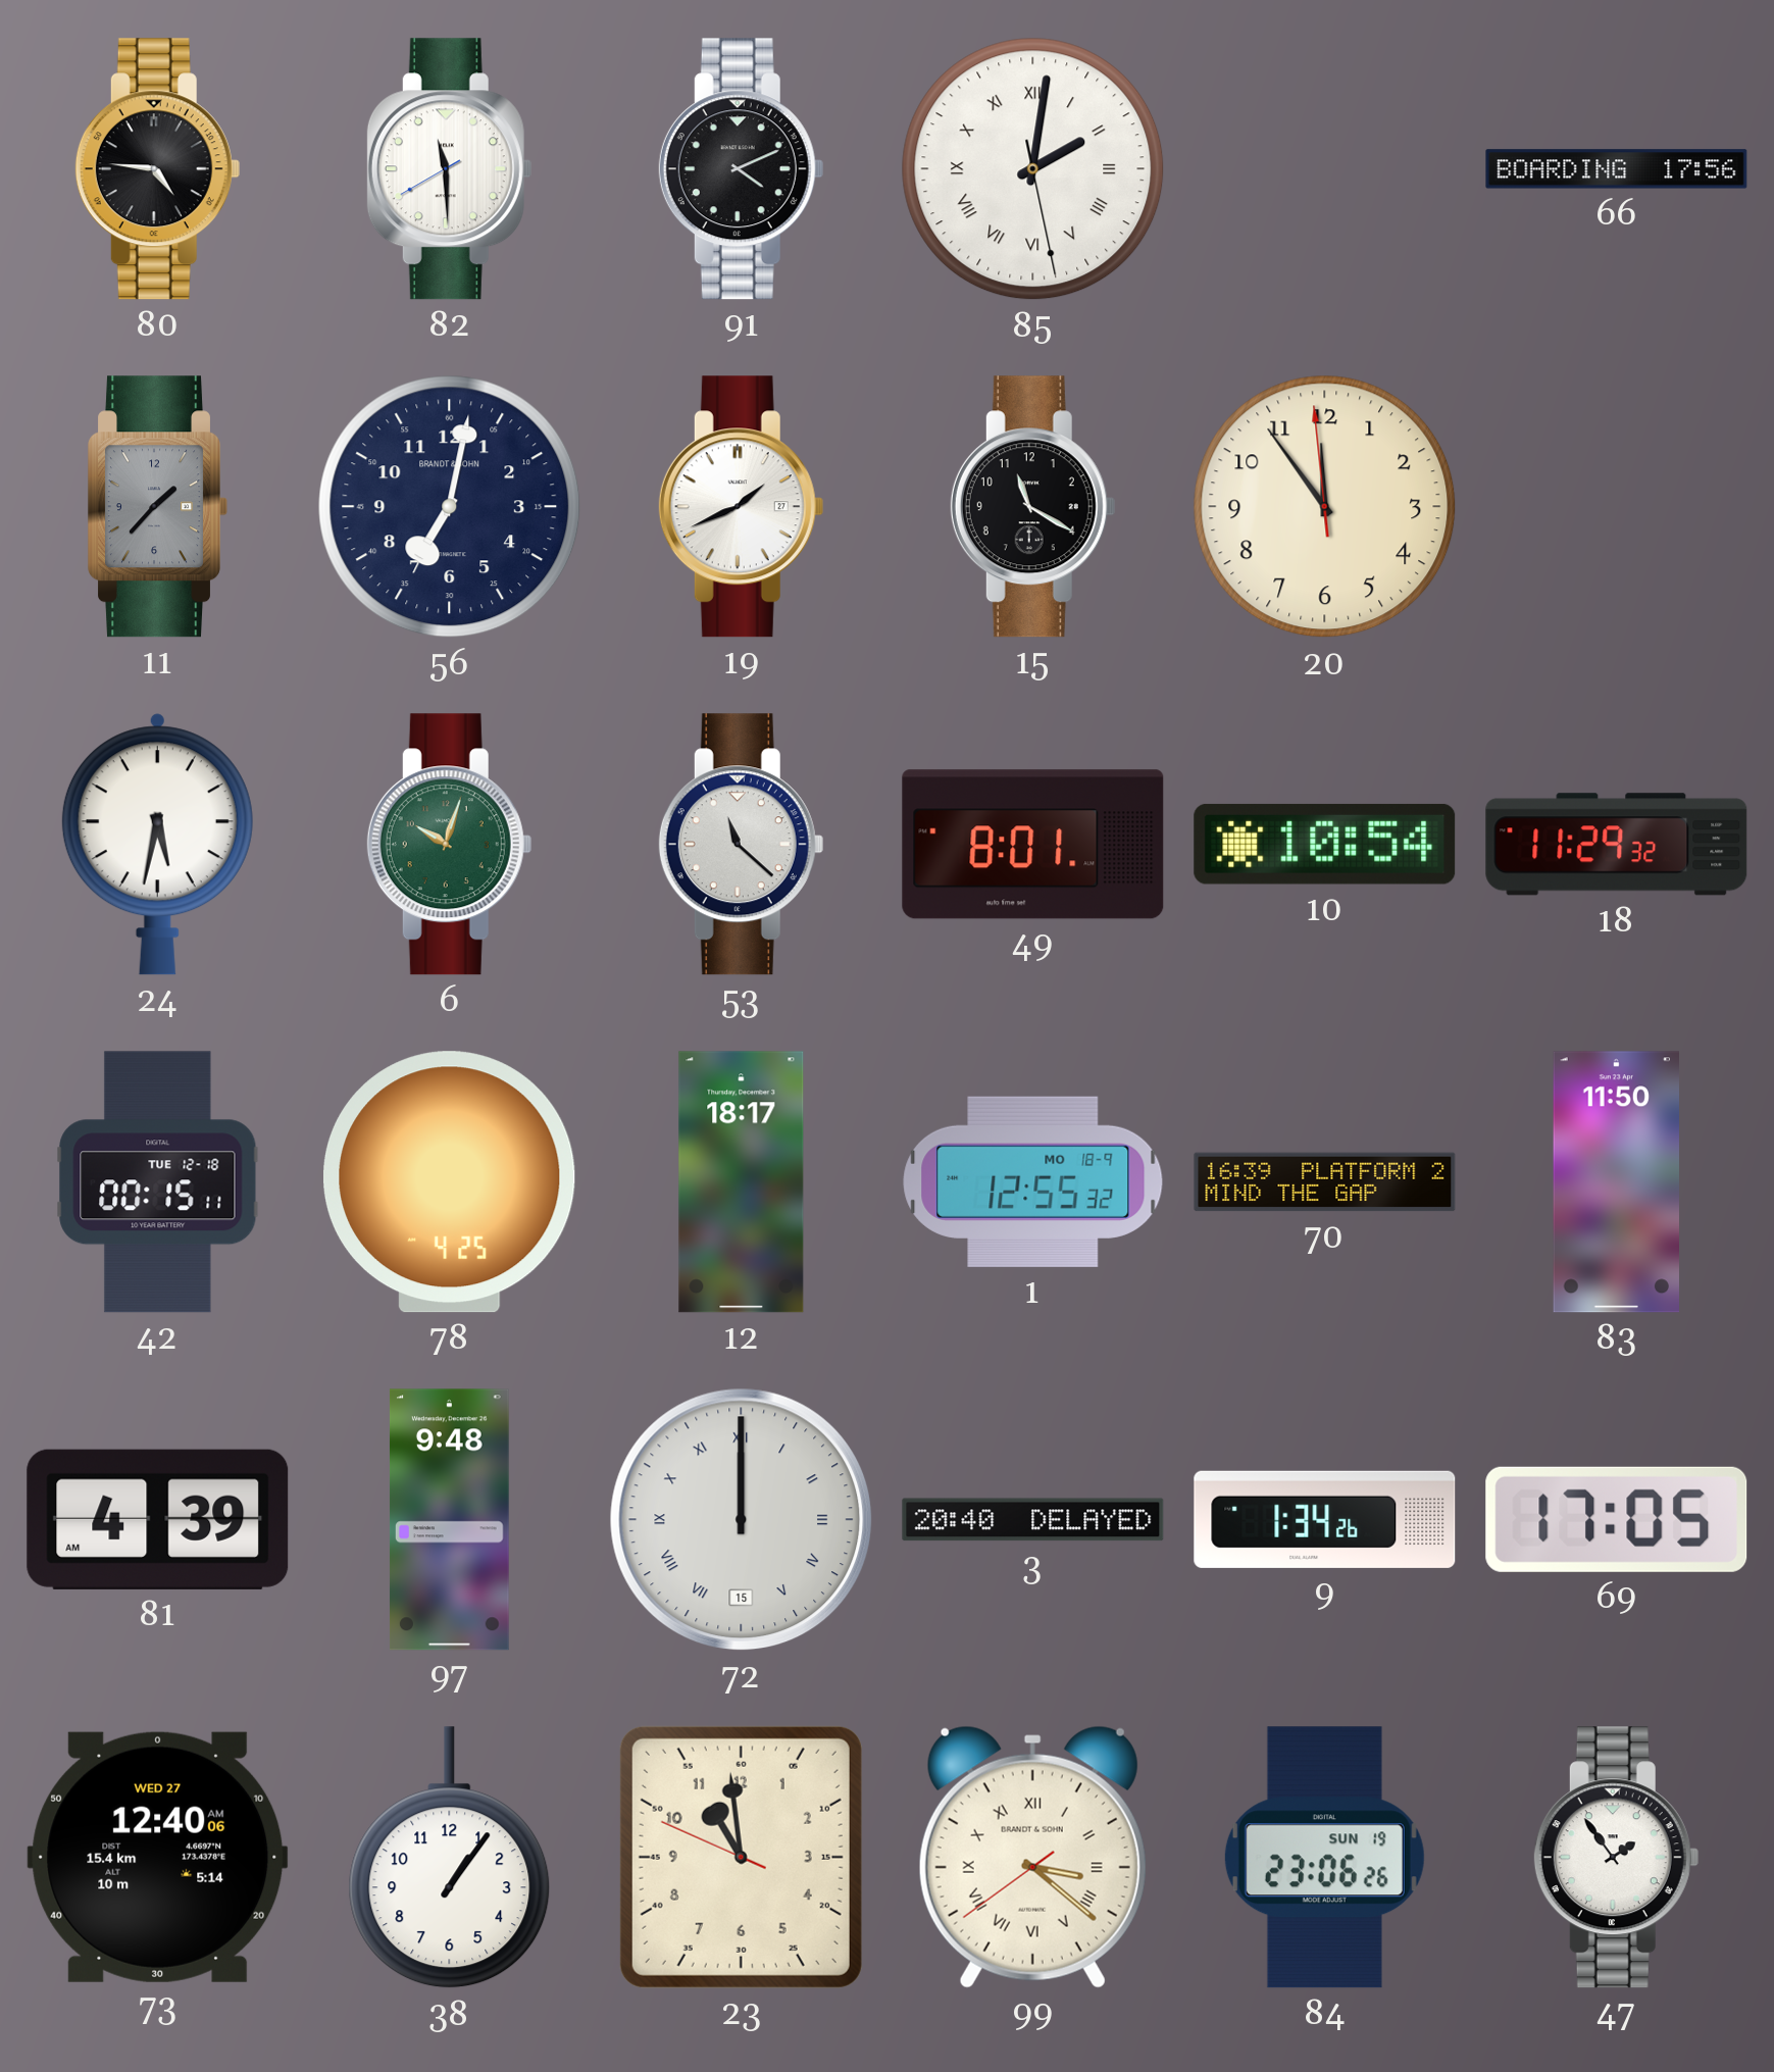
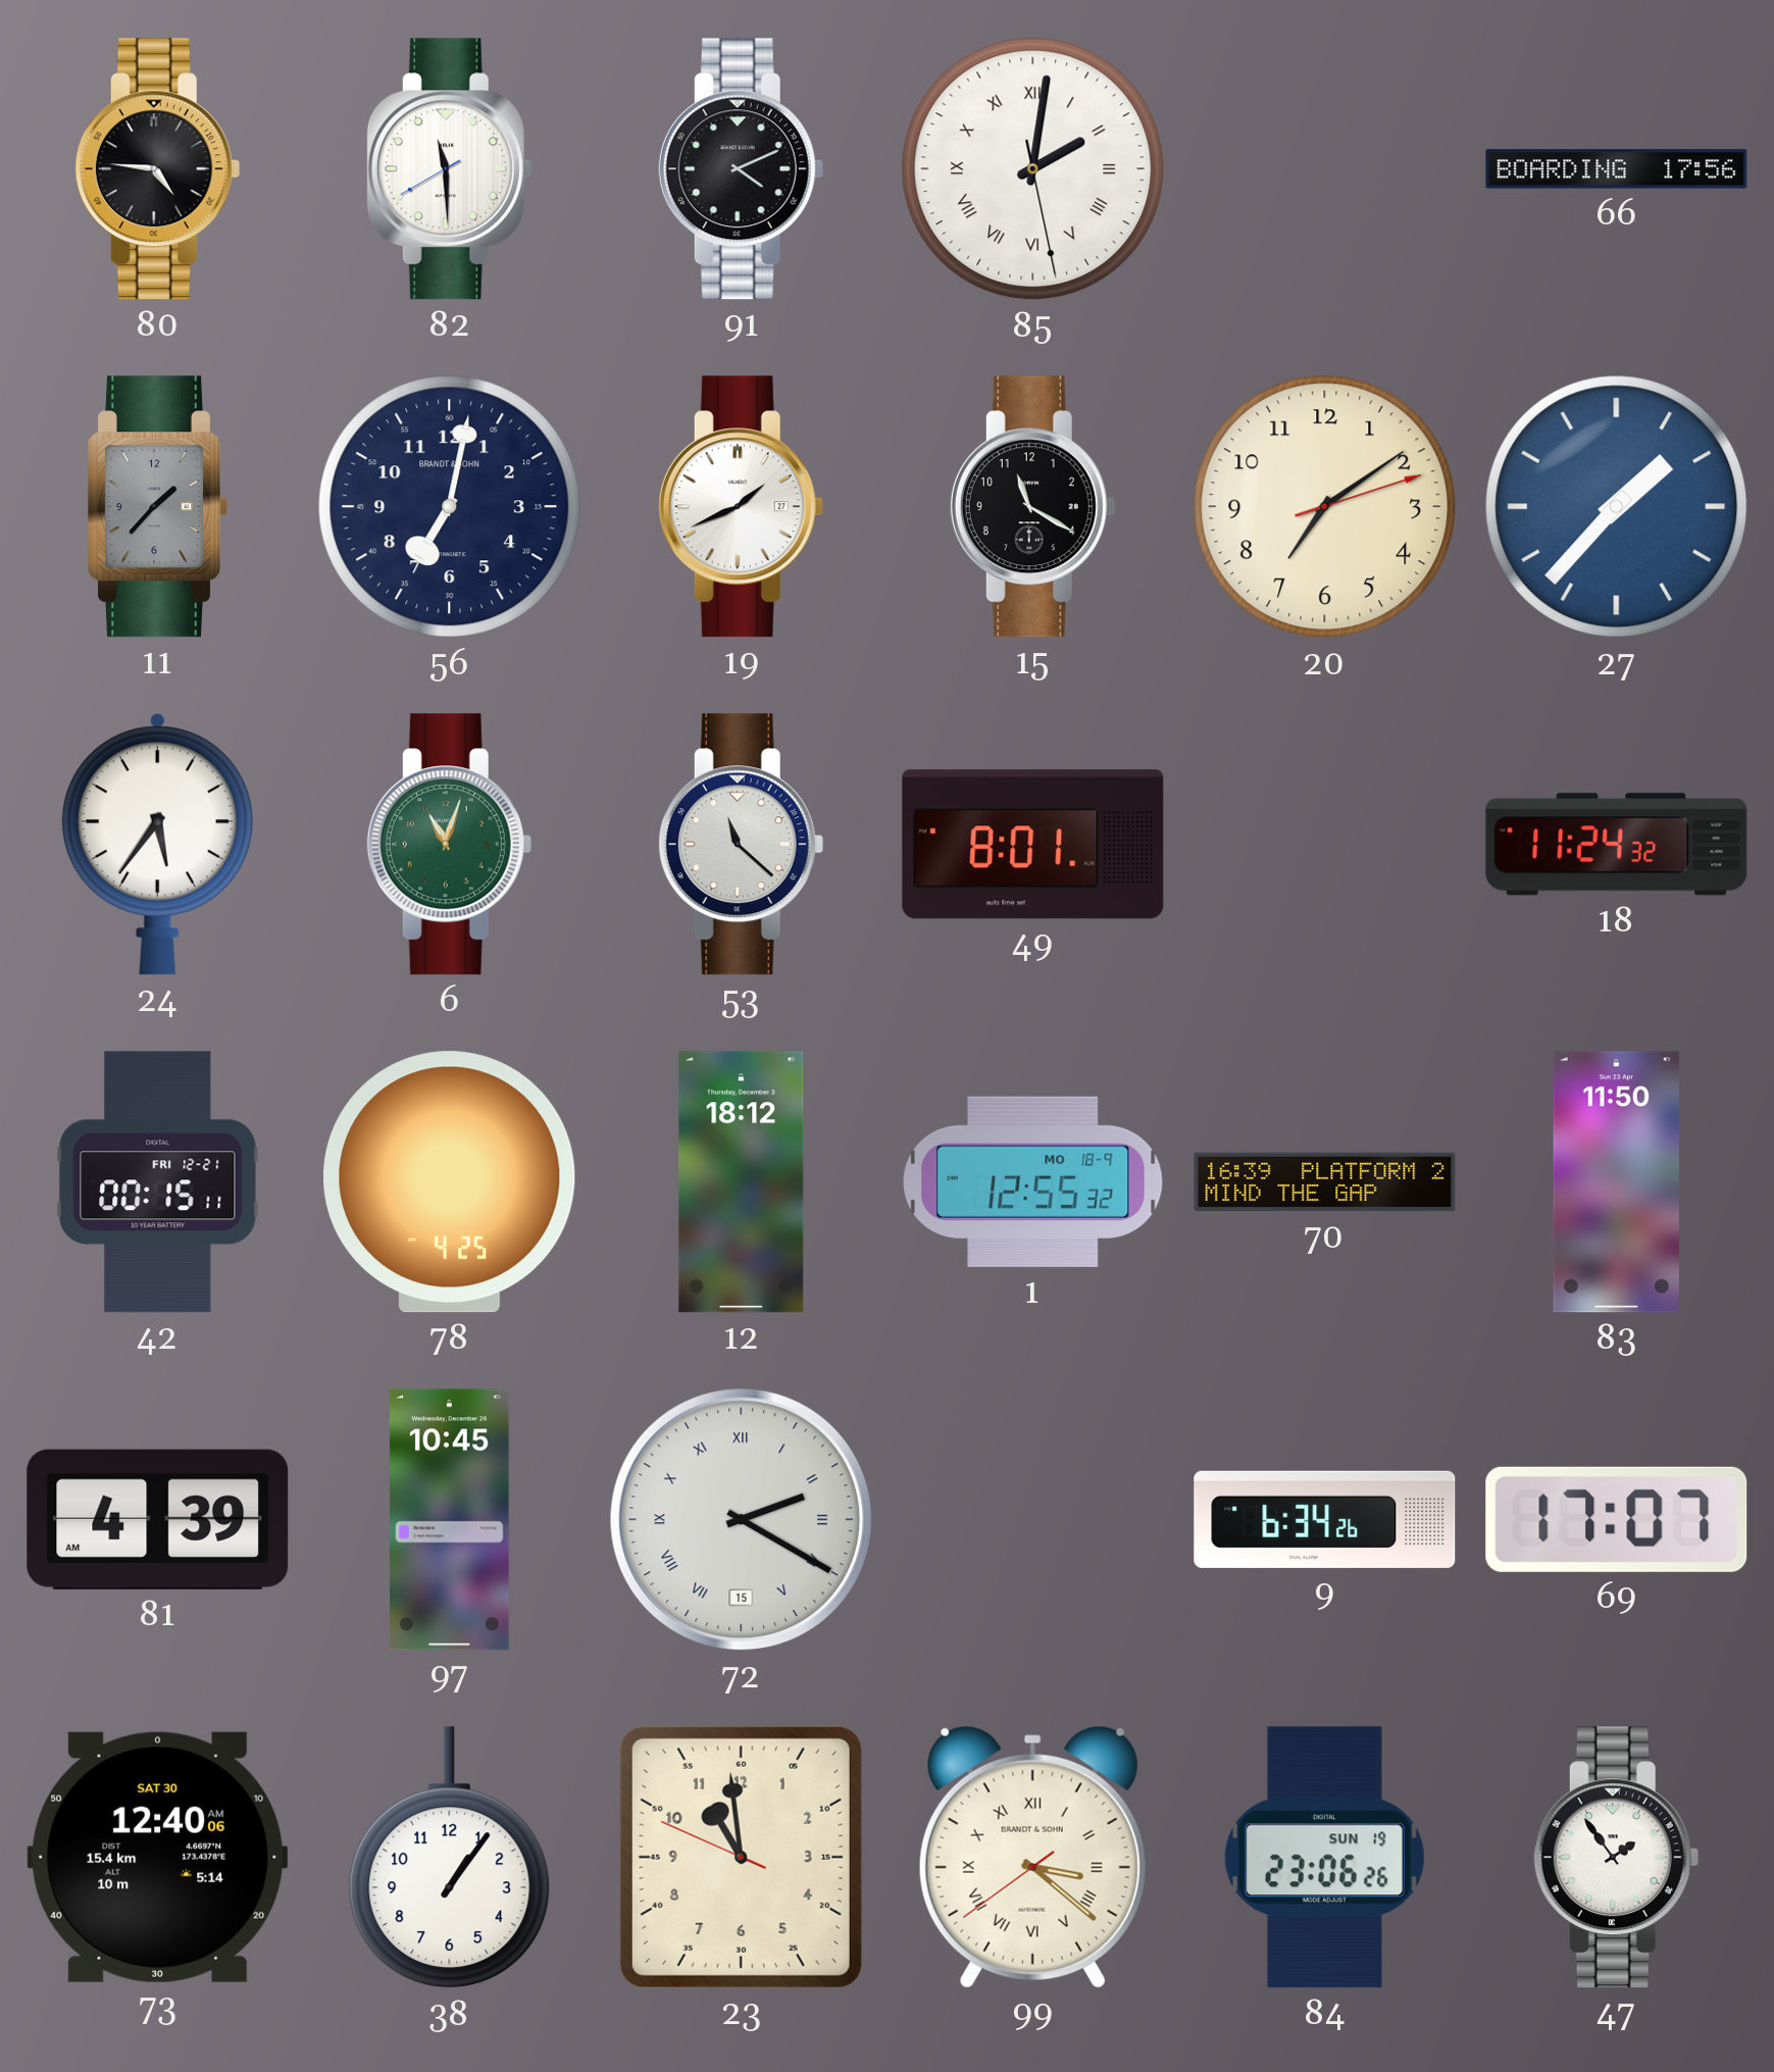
20: 11:53 -> 7:09 (1325, 507)
27: none -> 1:37 (1617, 507)
24: 5:32 -> 5:36 (157, 845)
6: 10:03 -> 11:03 (449, 845)
10: 10:54 -> none (1325, 844)
18: 11:29 -> 11:24 (1617, 845)
42 date: TUE 12-18 -> FRI 12-21 (158, 1182)
12: 18:17 -> 18:12 (742, 1182)
97: 9:48 -> 10:45 (449, 1520)
72: 12:00 -> 2:20 (742, 1520)
3: 20:40 -> none (1033, 1520)
9: 1:34 -> 6:34 (1325, 1519)
69: 17:05 -> 17:07 (1617, 1519)
73 date: WED 27 -> SAT 30 (158, 1857)
